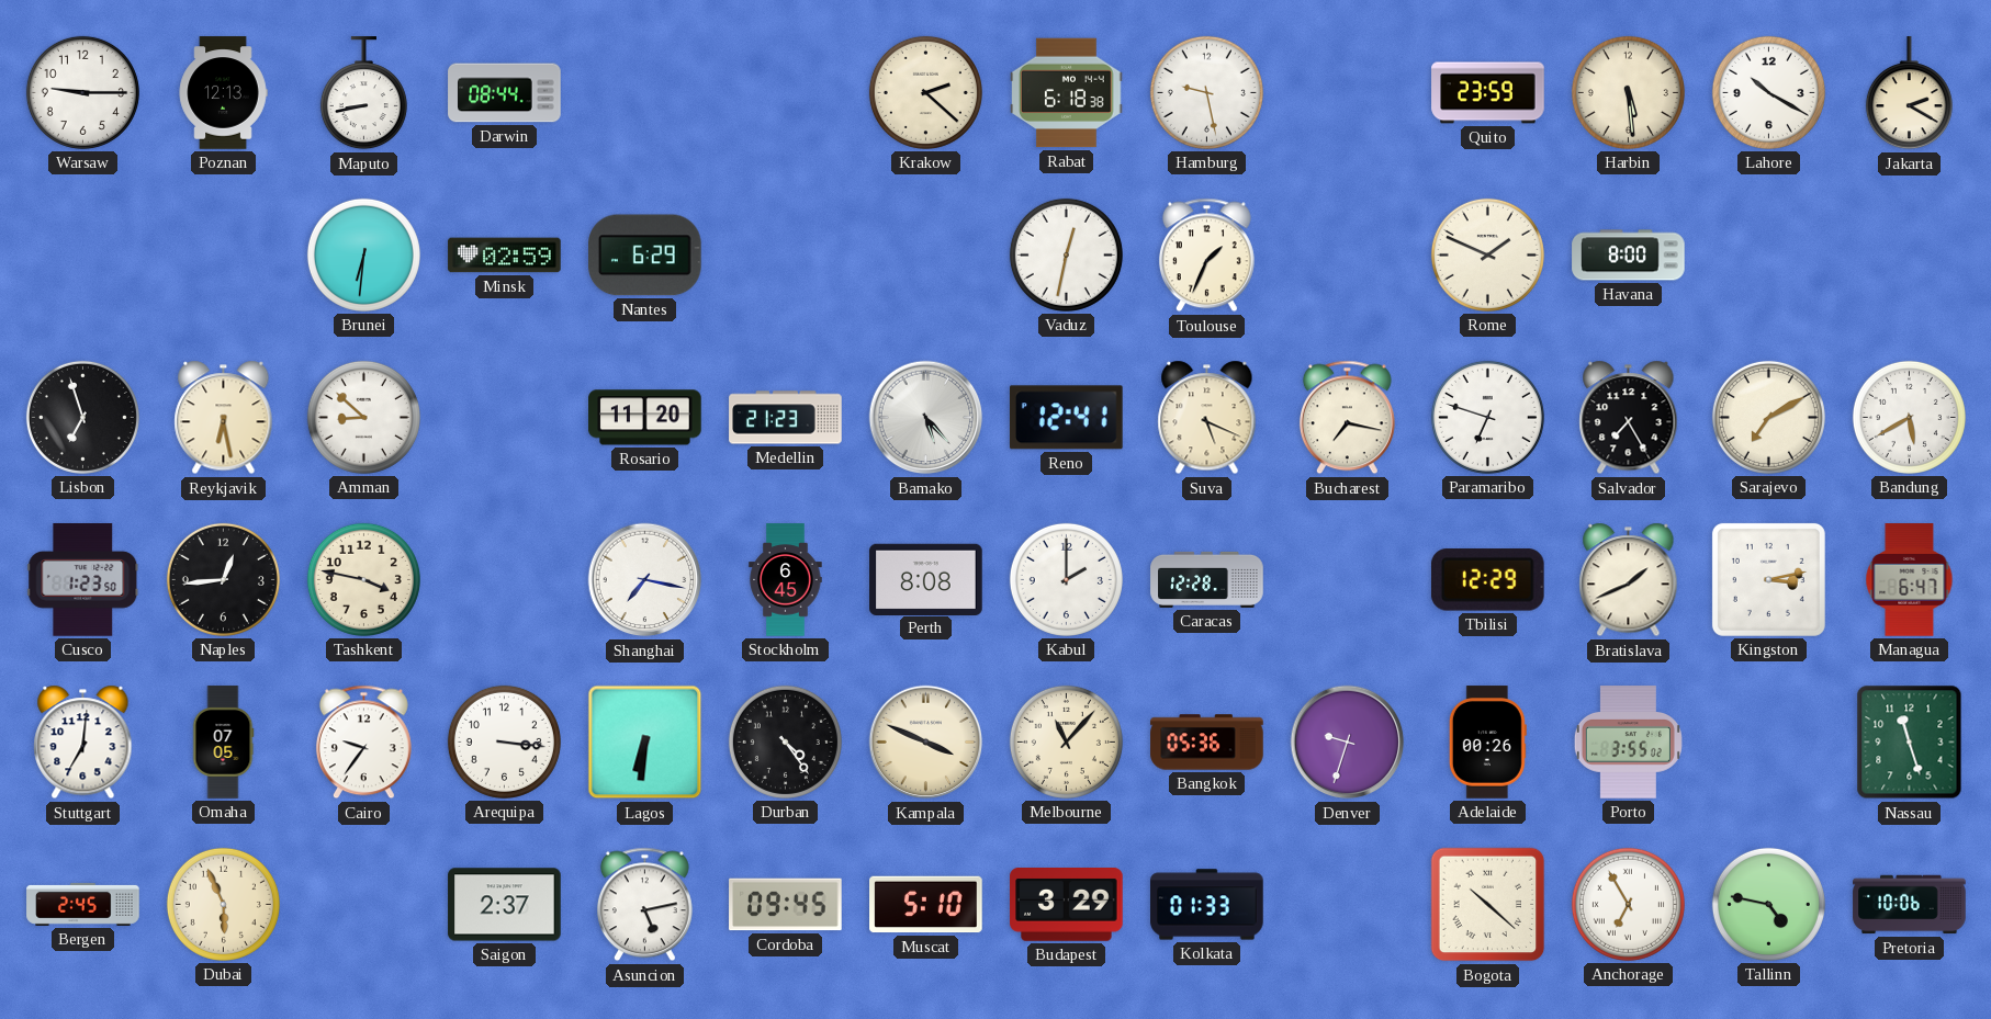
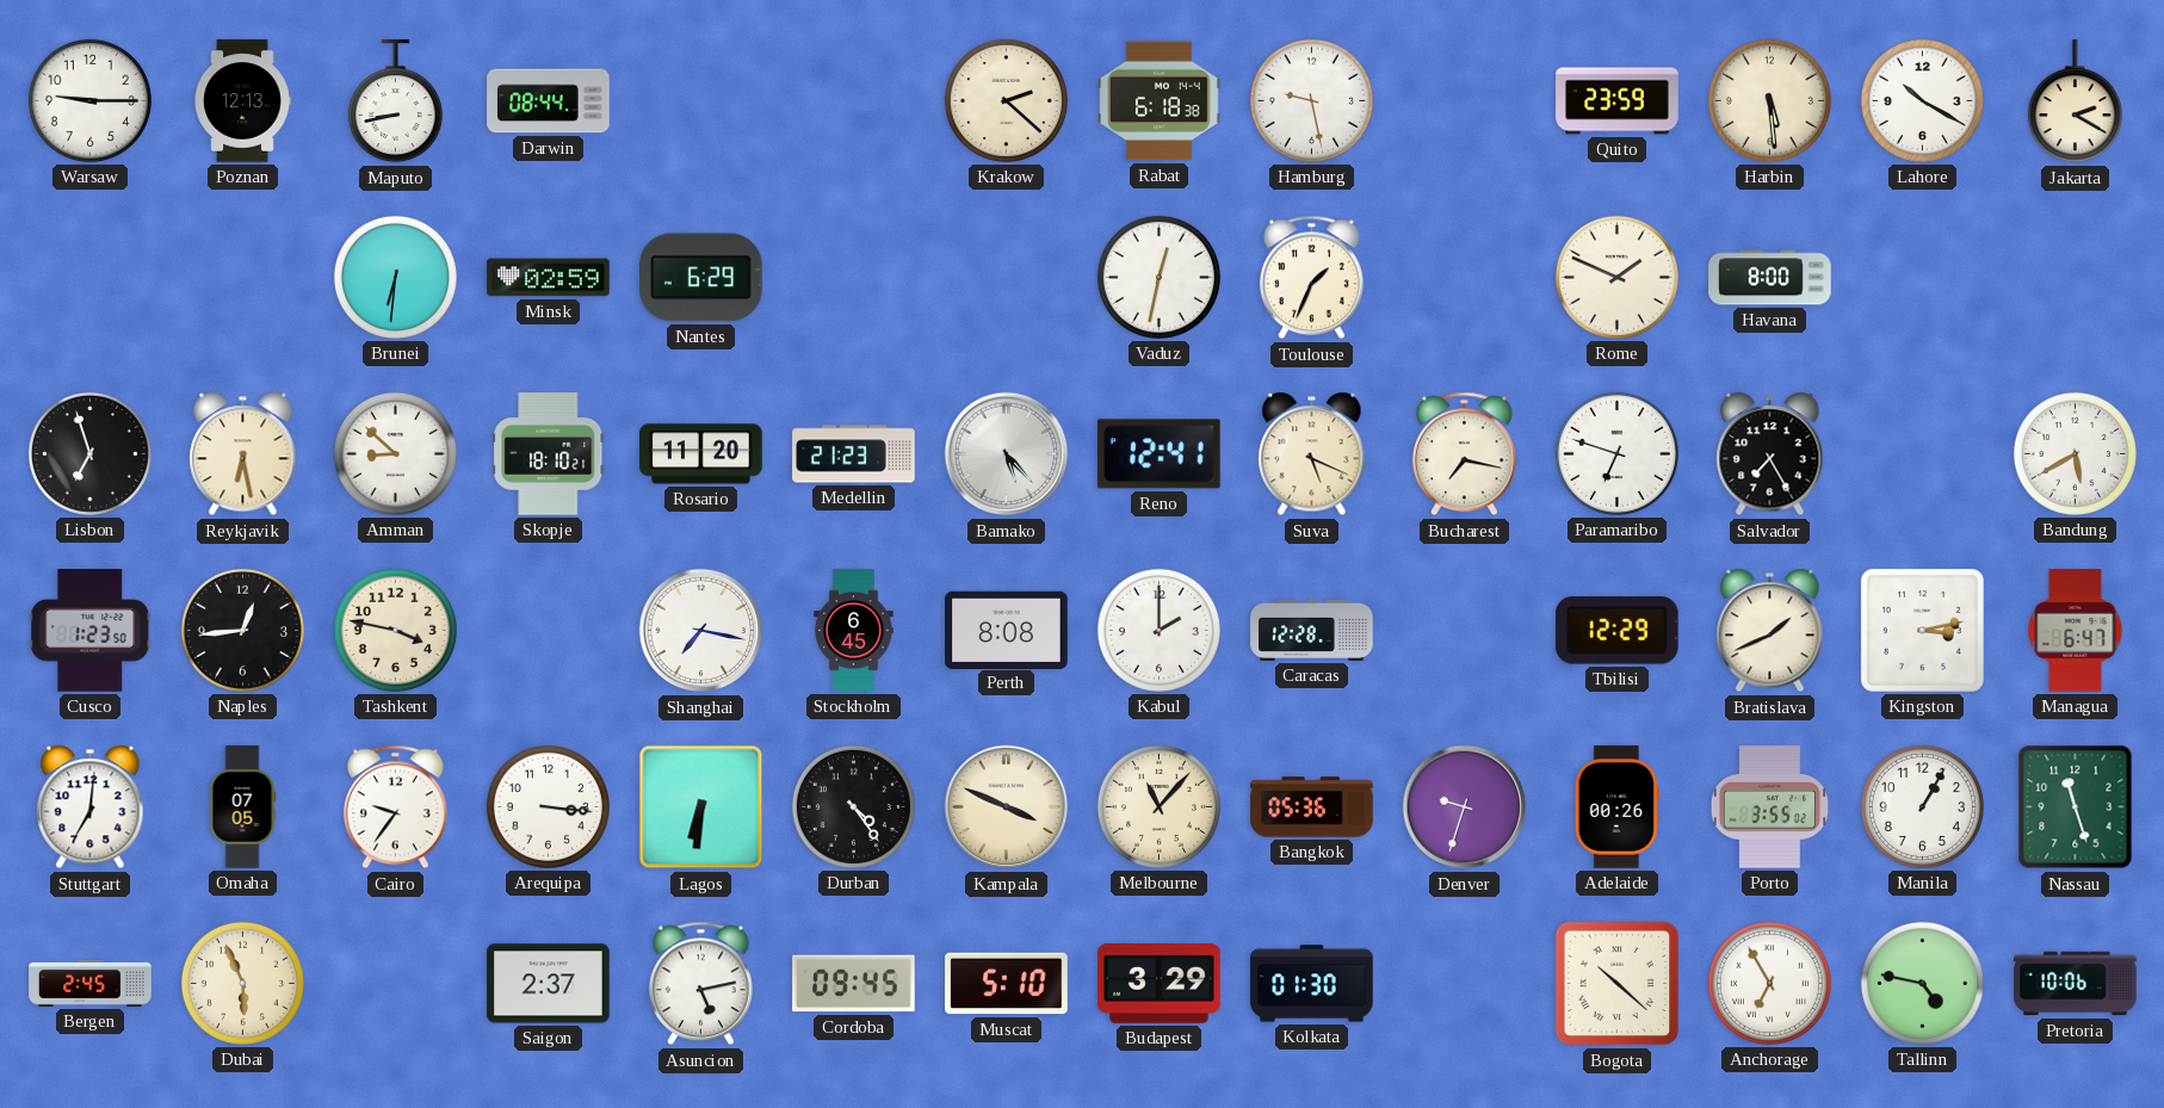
Skopje: none -> 18:10 (549, 454)
Sarajevo: 7:10 -> none (1768, 417)
Manila: none -> 1:05 (1922, 806)
Kolkata: 01:33 -> 01:30 (1312, 984)
